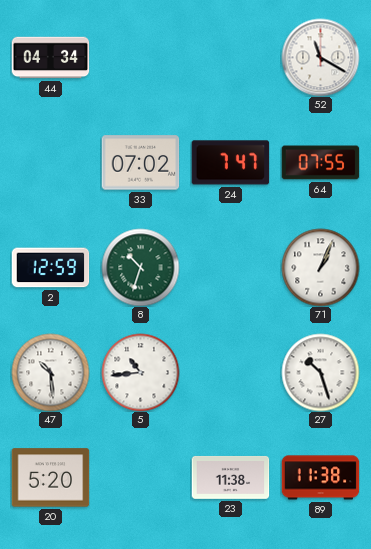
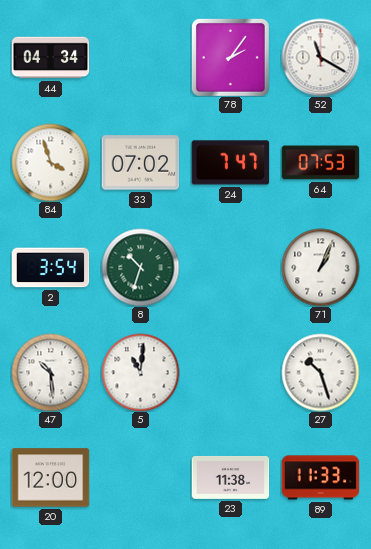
78: none -> 2:06 (230, 57)
84: none -> 3:57 (50, 162)
64: 07:55 -> 07:53 (320, 163)
2: 12:59 -> 3:54 (50, 268)
5: 10:44 -> 11:01 (140, 372)
20: 5:20 -> 12:00 (50, 478)
89: 11:38 -> 11:33 (320, 478)
